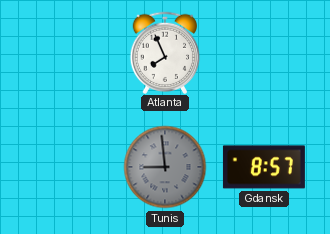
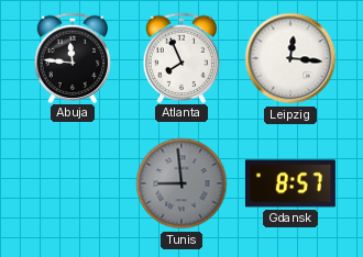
Abuja: none -> 11:46 (73, 57)
Leipzig: none -> 12:16 (290, 58)
